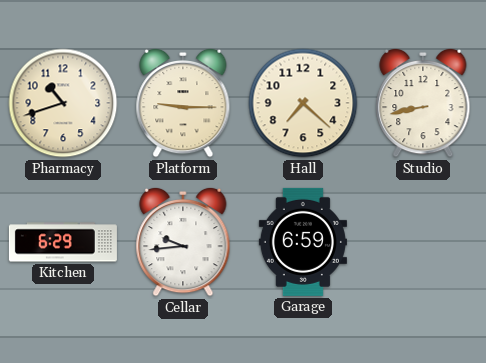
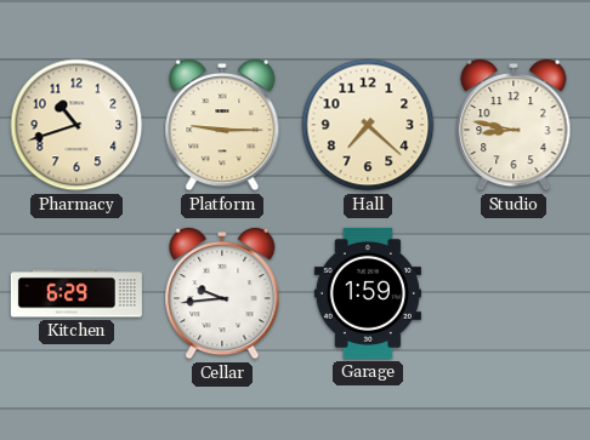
Studio: 8:43 -> 8:47 (514, 125)
Garage: 6:59 -> 1:59 (368, 293)
